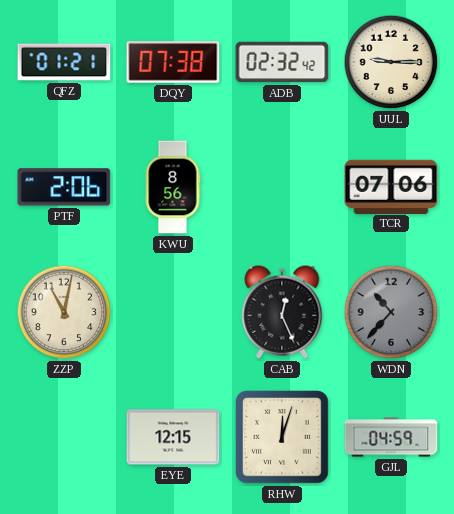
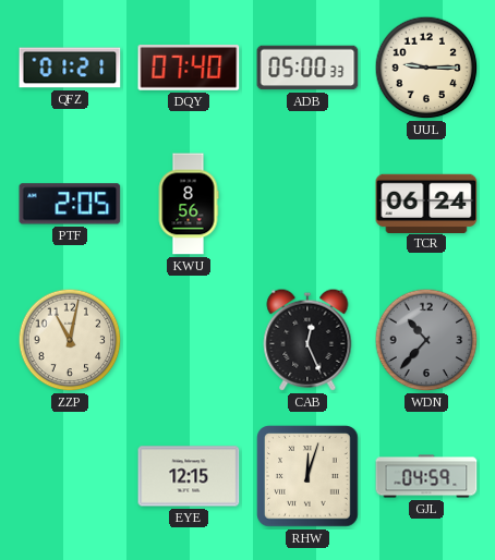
DQY: 07:38 -> 07:40 (189, 68)
ADB: 02:32 -> 05:00 (307, 68)
PTF: 2:06 -> 2:05 (70, 204)
TCR: 07:06 -> 06:24 (426, 203)
